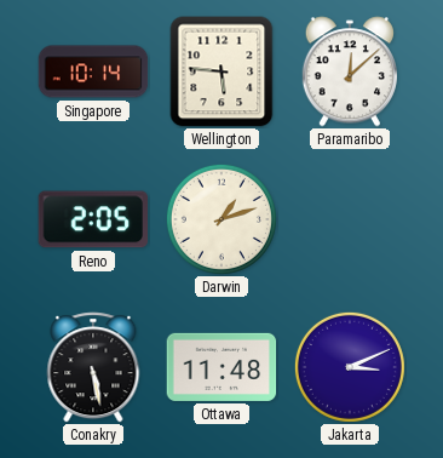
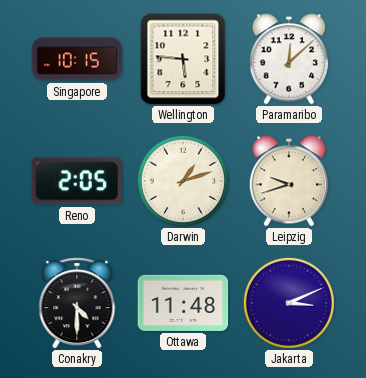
Singapore: 10:14 -> 10:15 (77, 59)
Leipzig: none -> 9:42 (288, 181)
Conakry: 5:28 -> 4:30 (77, 303)
